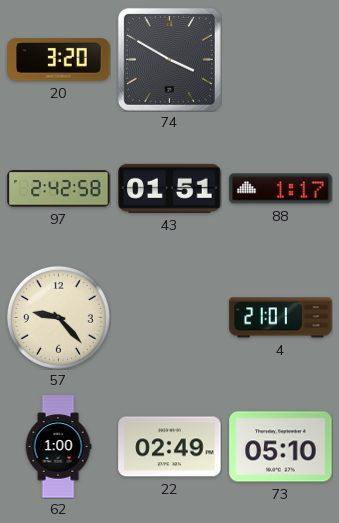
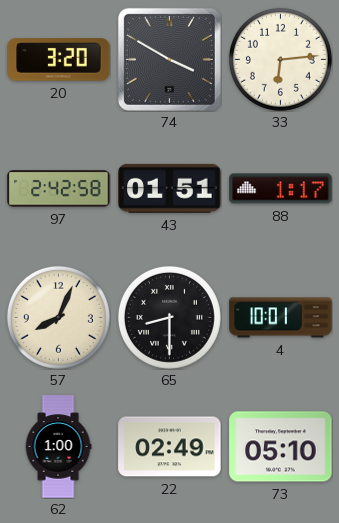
33: none -> 6:14 (280, 59)
57: 9:23 -> 8:04 (58, 317)
65: none -> 8:30 (169, 317)
4: 21:01 -> 10:01 (281, 318)
